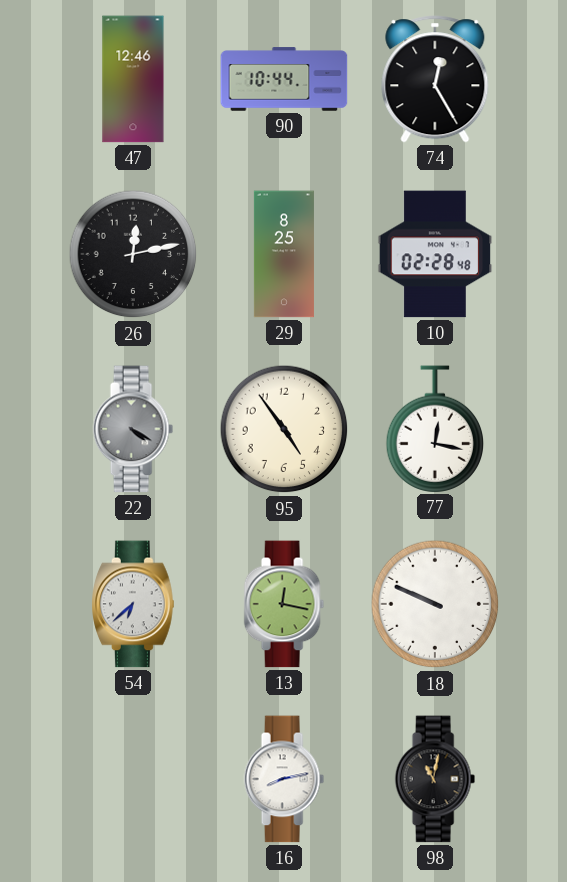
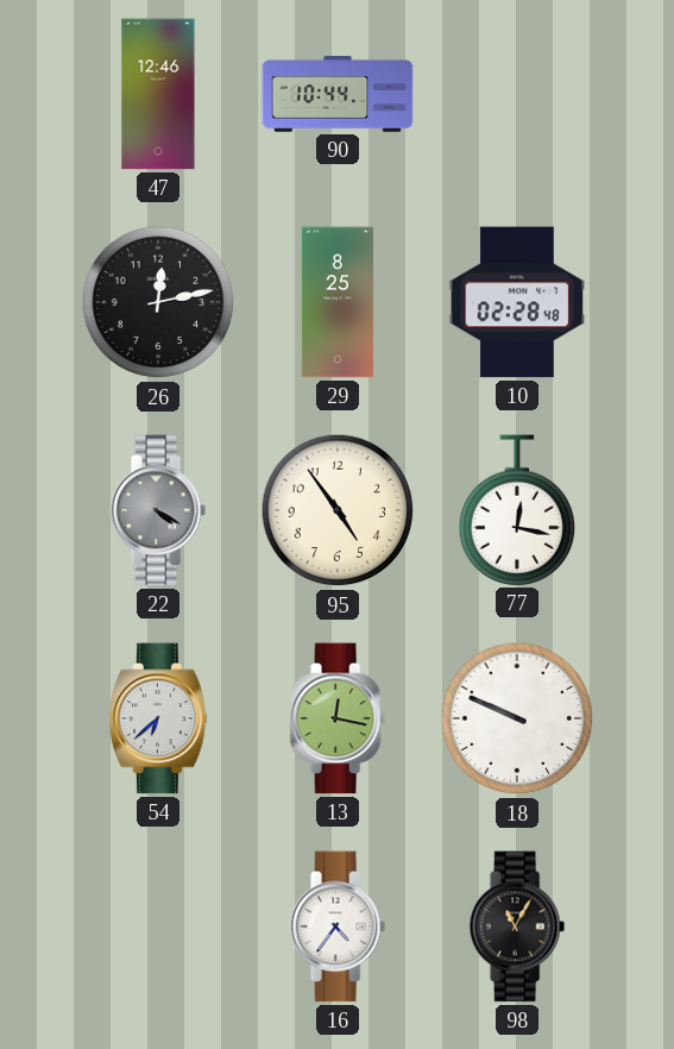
74: 12:25 -> none (435, 79)
16: 8:13 -> 4:36 (338, 926)
98: 11:02 -> 11:05 (517, 926)
